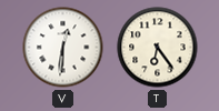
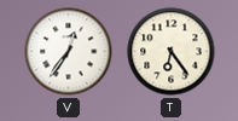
V: 12:31 -> 12:36 (69, 52)
